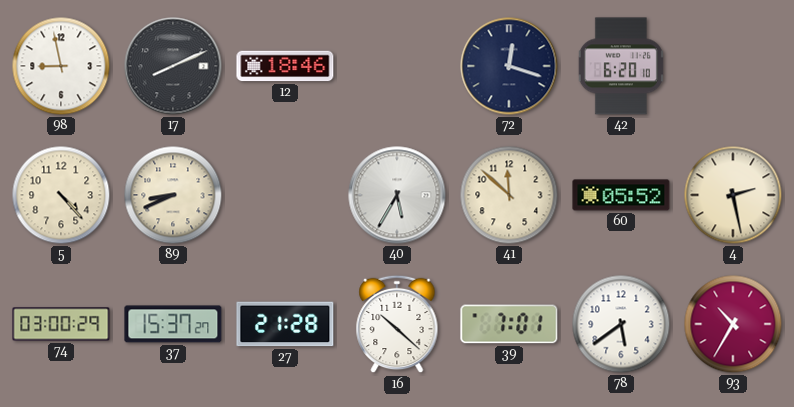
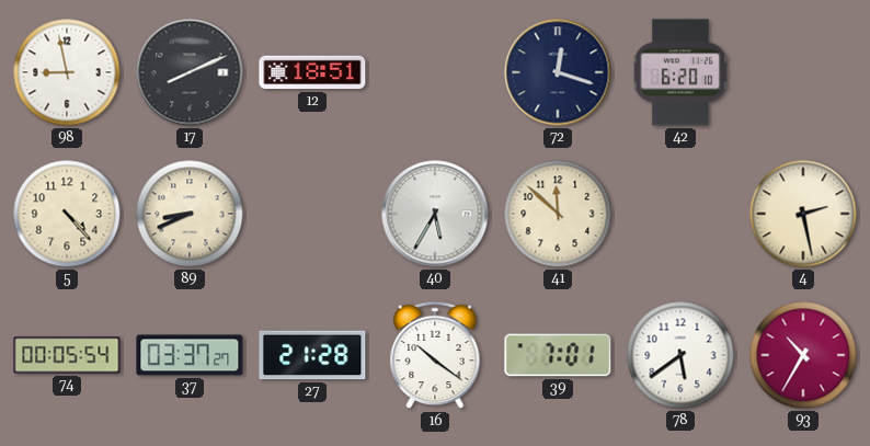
12: 18:46 -> 18:51 (312, 72)
60: 05:52 -> none (621, 195)
74: 03:00 -> 00:05 (67, 355)
37: 15:37 -> 03:37 (190, 355)
16: 10:22 -> 10:21 (435, 355)
